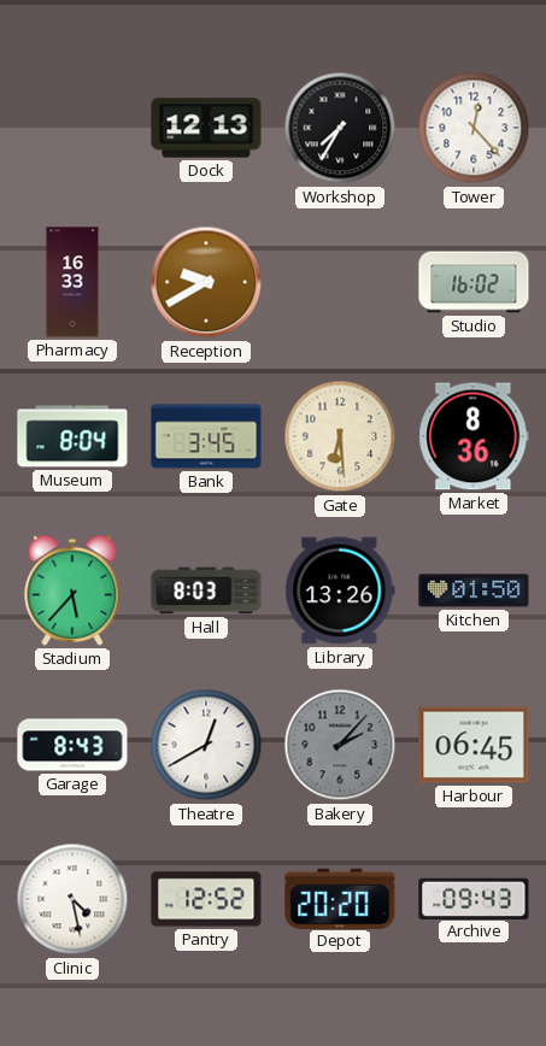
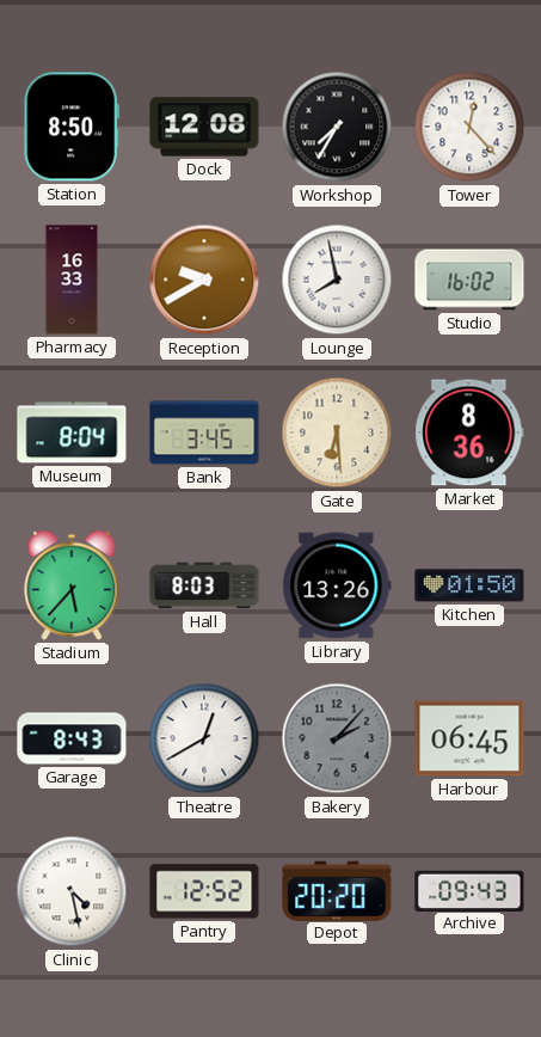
Station: none -> 8:50 (72, 127)
Dock: 12:13 -> 12:08 (204, 127)
Lounge: none -> 7:58 (337, 280)
